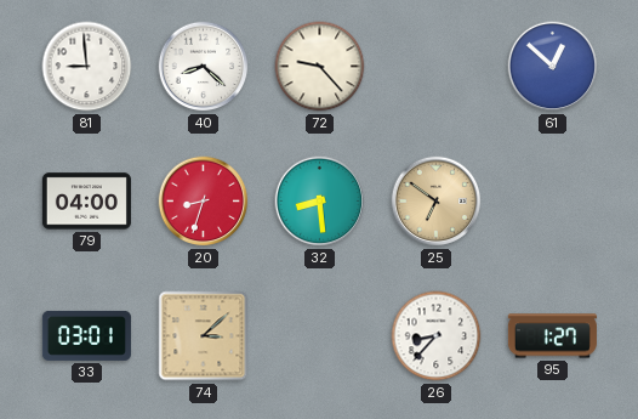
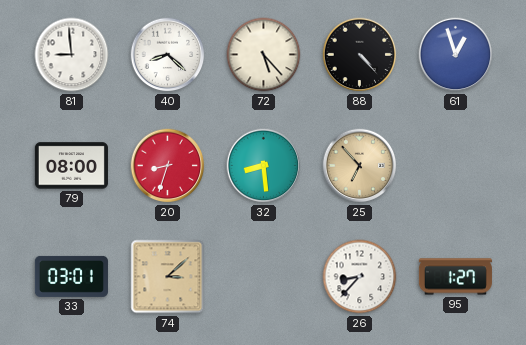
72: 9:23 -> 5:23 (264, 55)
88: none -> 4:23 (360, 55)
61: 12:52 -> 12:57 (456, 55)
79: 04:00 -> 08:00 (71, 166)
25: 6:51 -> 6:53 (360, 166)
